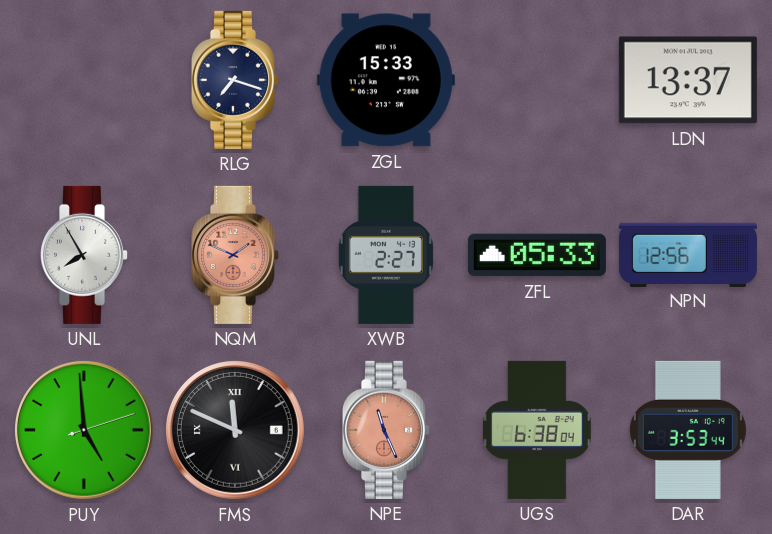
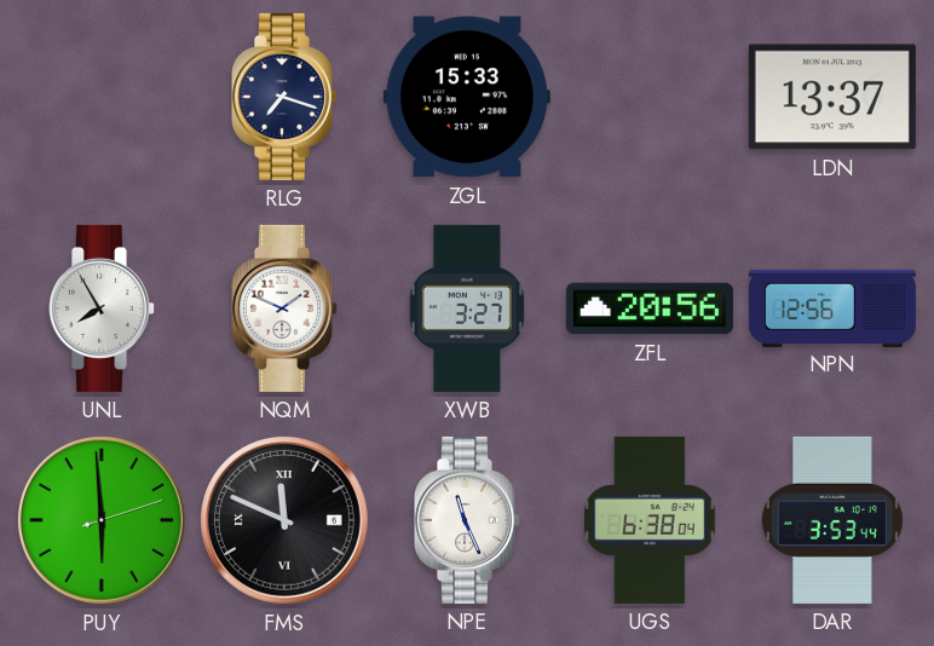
NQM dial: salmon -> white (283, 308)
XWB: 2:27 -> 3:27 (467, 308)
ZFL: 05:33 -> 20:56 (650, 308)
PUY: 4:59 -> 5:59 (102, 520)
NPE dial: salmon -> white (466, 520)
